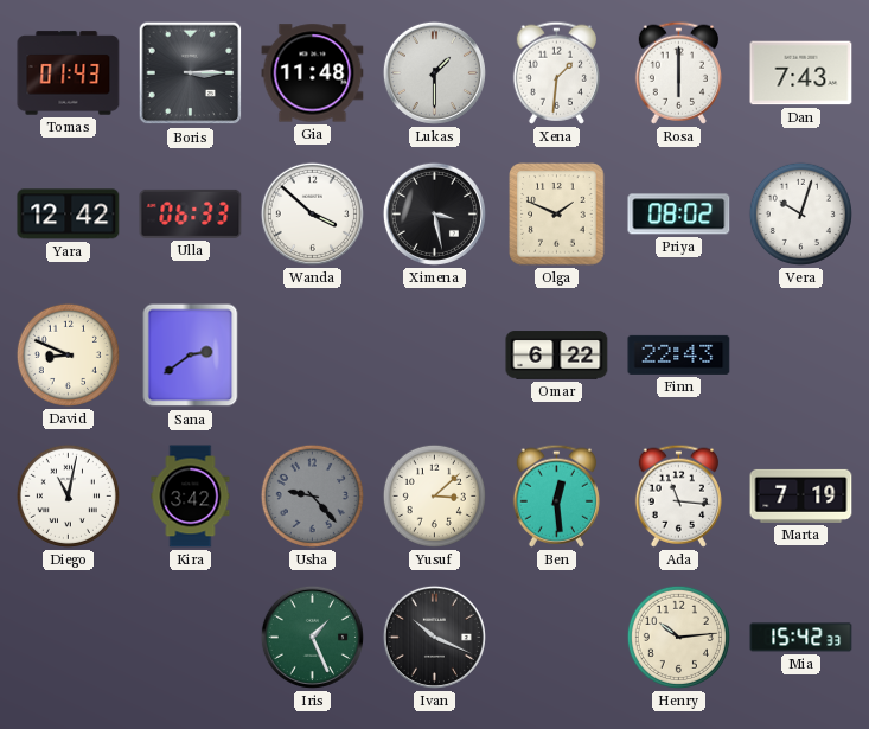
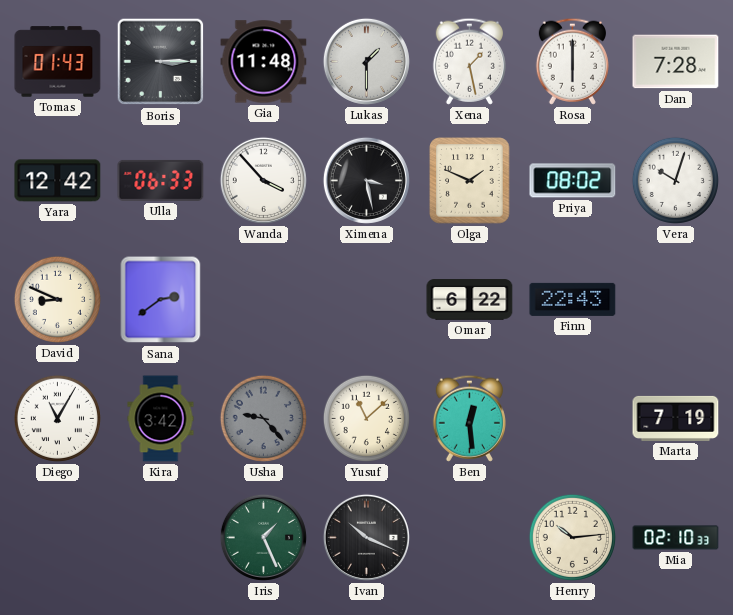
Xena: 1:31 -> 1:28 (469, 61)
Dan: 7:43 -> 7:28 (676, 62)
Wanda: 3:52 -> 3:53 (263, 180)
Diego: 11:02 -> 11:05 (57, 418)
Yusuf: 3:08 -> 11:08 (366, 418)
Ada: 11:16 -> none (678, 495)
Mia: 15:42 -> 02:10 (676, 538)
